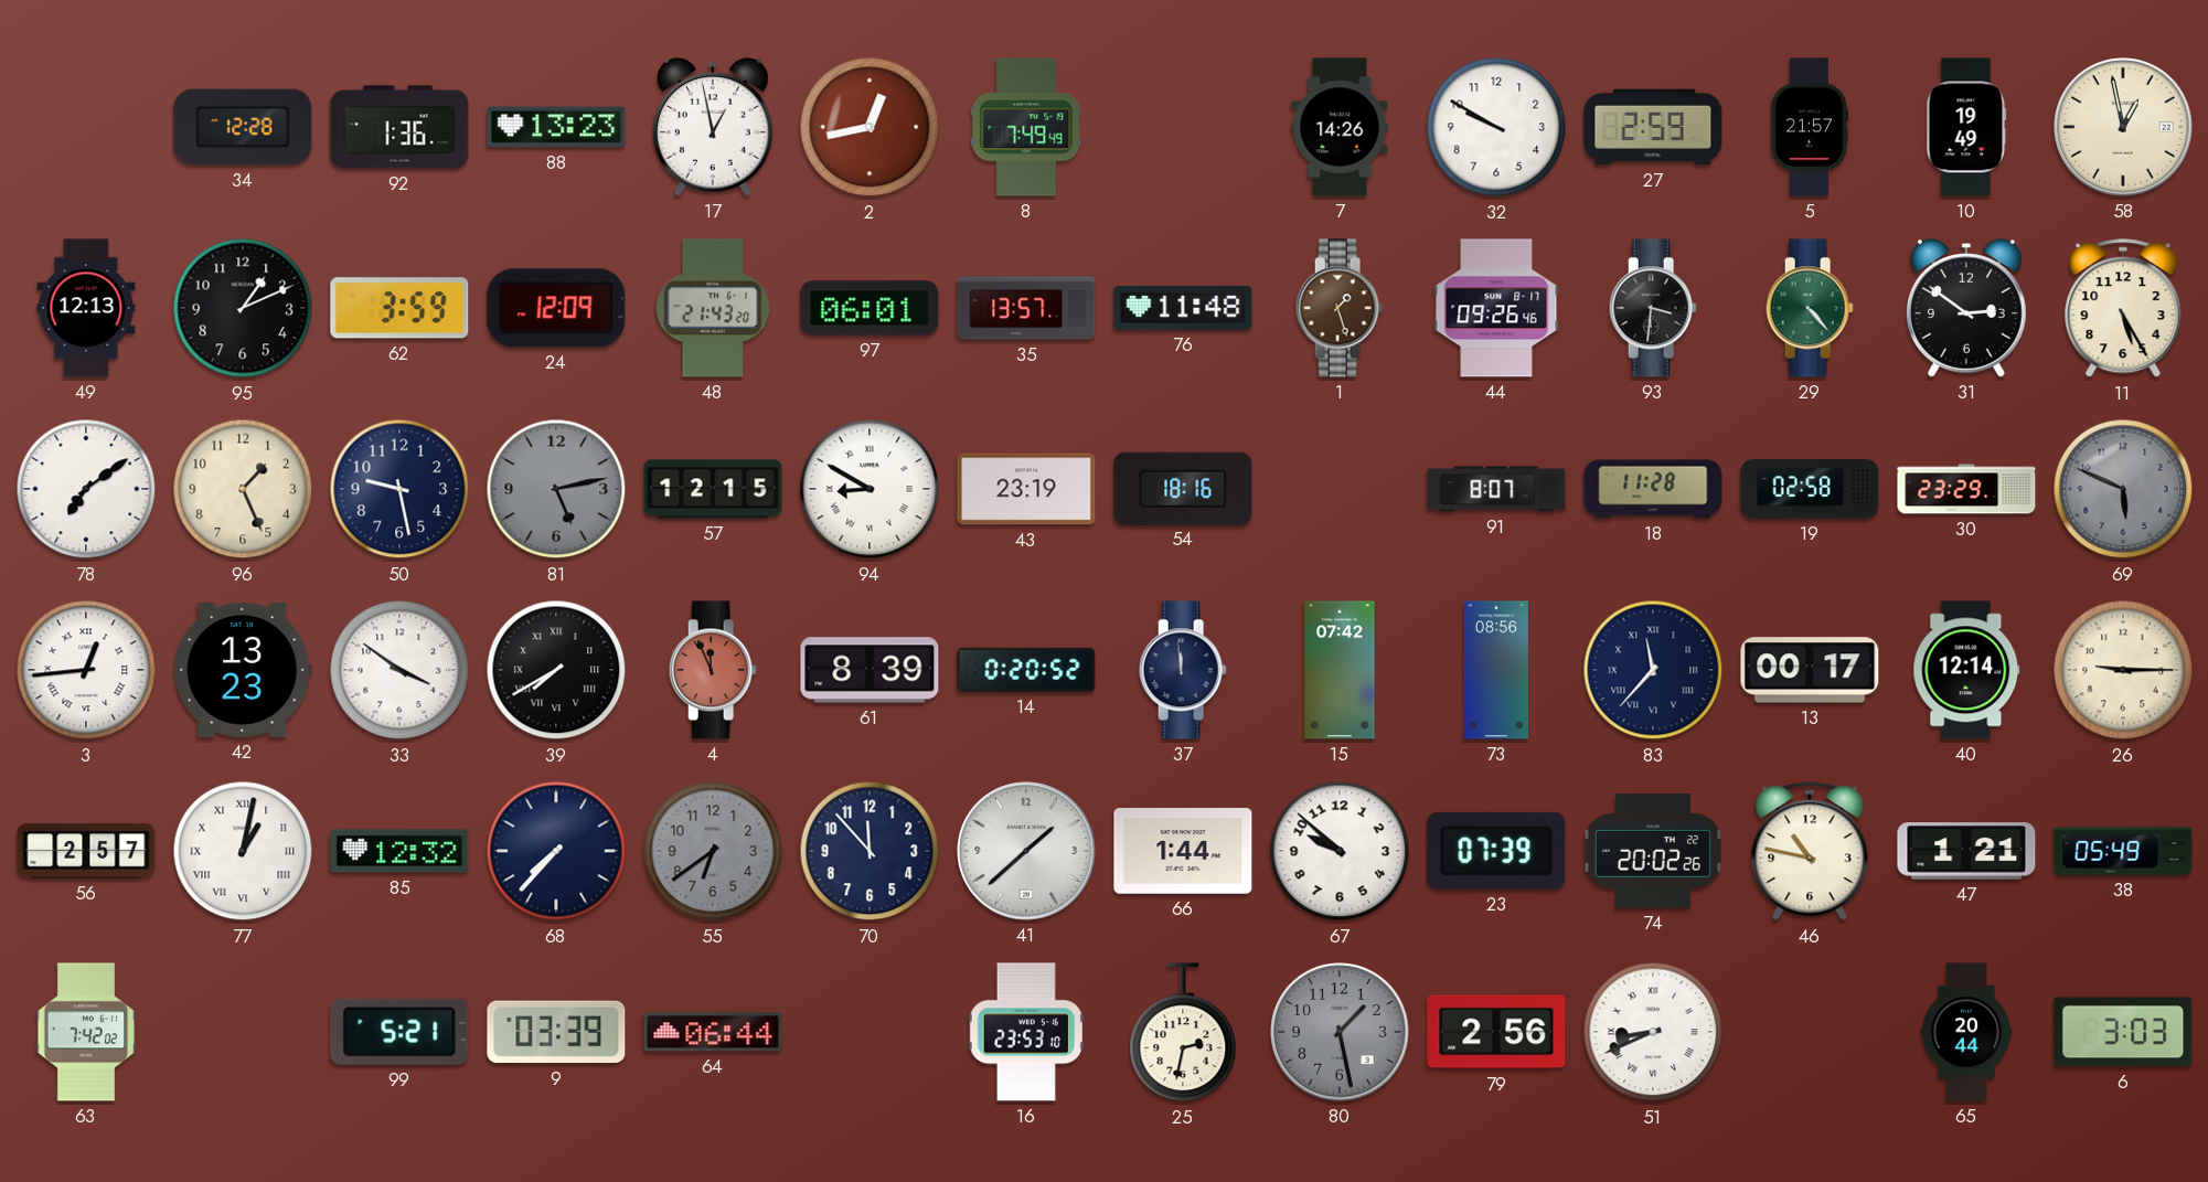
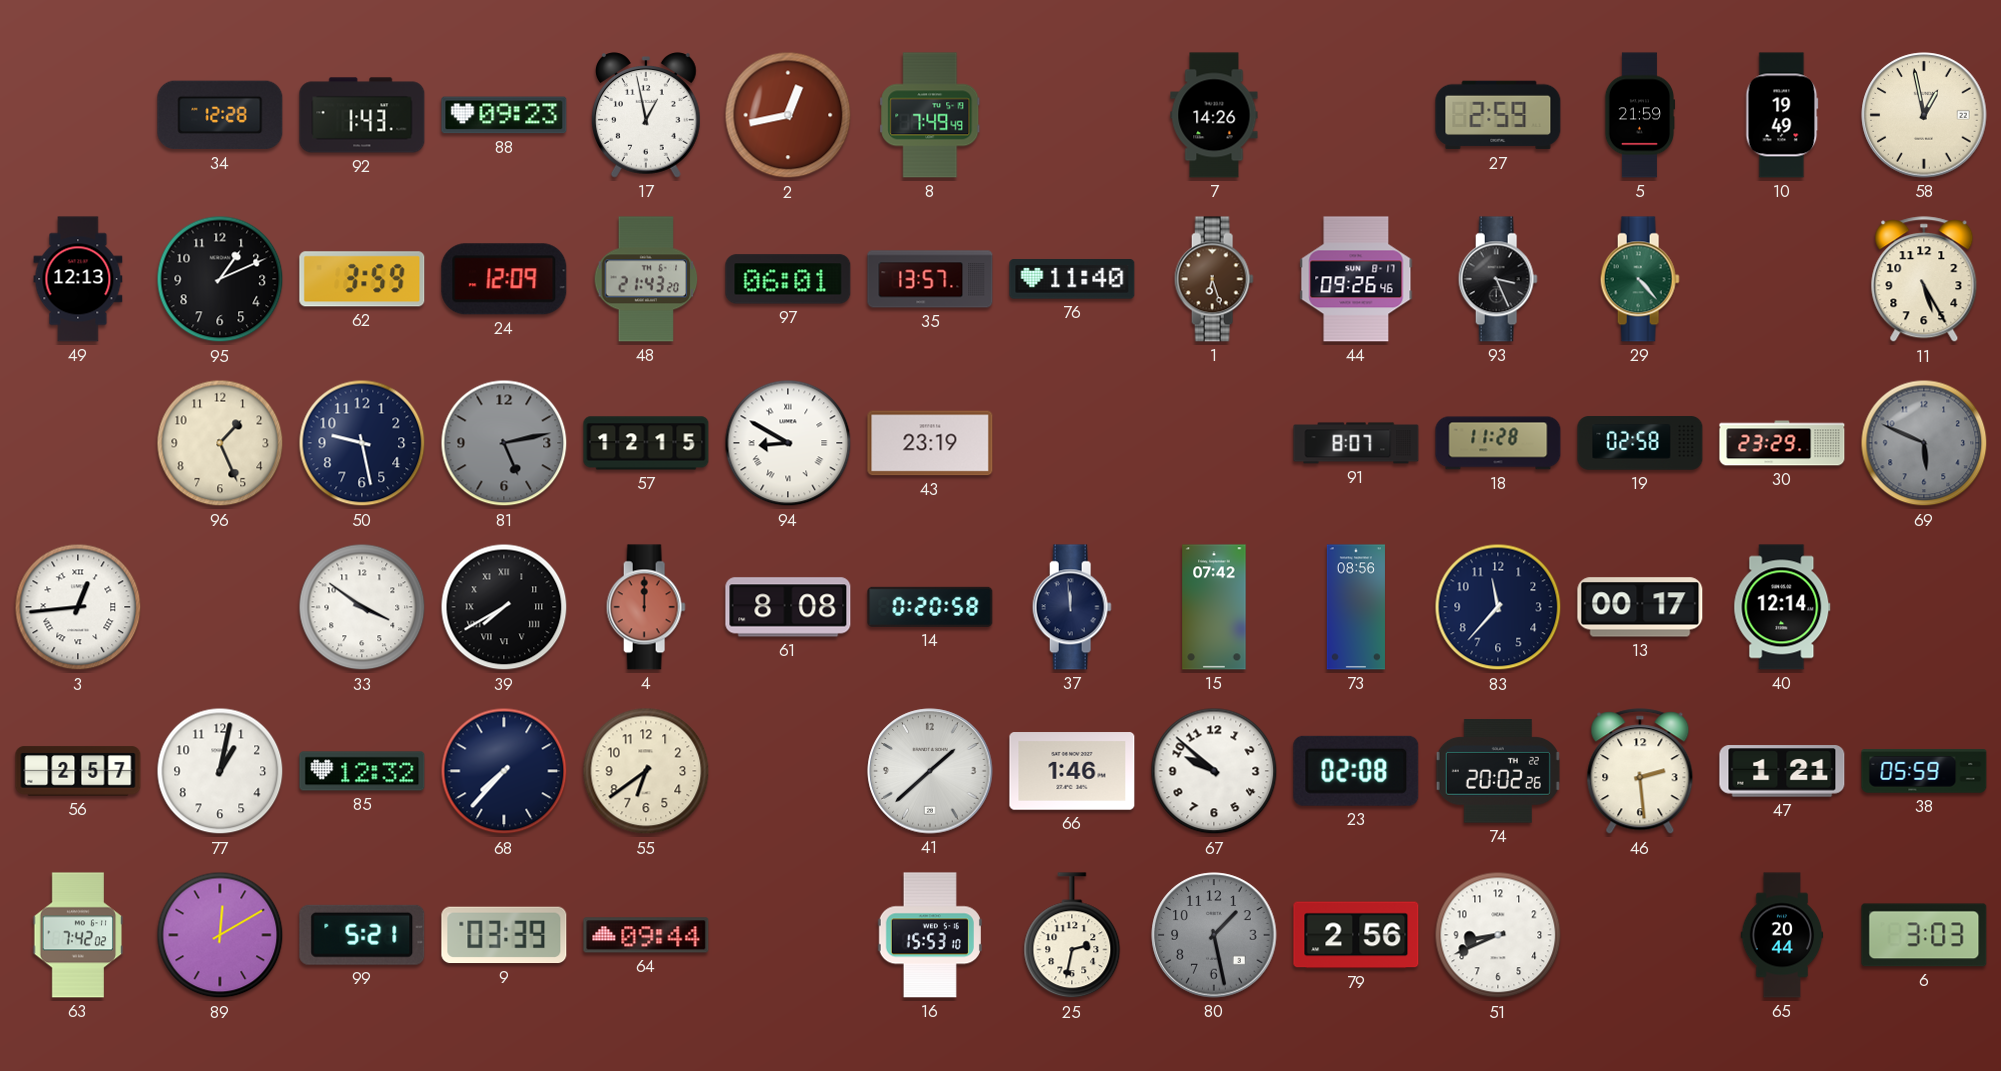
92: 1:36 -> 1:43 (362, 115)
88: 13:23 -> 09:23 (504, 115)
32: 9:50 -> none (1496, 127)
5: 21:57 -> 21:59 (1640, 115)
76: 11:48 -> 11:40 (1072, 279)
1: 1:27 -> 6:27 (1214, 279)
93: 3:31 -> 3:26 (1498, 279)
31: 2:51 -> none (1966, 308)
78: 7:09 -> none (86, 489)
54: 18:16 -> none (1183, 488)
42: 13:23 -> none (243, 670)
4: 11:56 -> 12:00 (646, 607)
61: 8:39 -> 8:08 (788, 607)
14: 0:20:52 -> 0:20:58 (930, 607)
83 numerals: Roman -> Arabic (1498, 607)
26: 9:15 -> none (2123, 670)
77 numerals: Roman -> Arabic (220, 771)
55 dial: grey -> cream (646, 771)
70: 11:53 -> none (870, 851)
66: 1:44 -> 1:46 (1072, 771)
23: 07:39 -> 02:08 (1356, 771)
46: 10:47 -> 2:29 (1640, 772)
38: 05:49 -> 05:59 (1924, 771)
89: none -> 12:10 (220, 935)
64: 06:44 -> 09:44 (646, 935)
16: 23:53 -> 15:53 (930, 935)
51 numerals: Roman -> Arabic (1498, 935)
